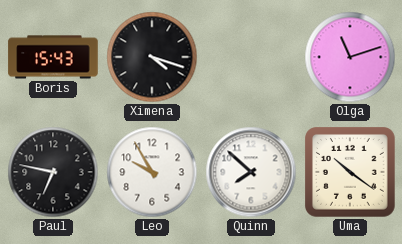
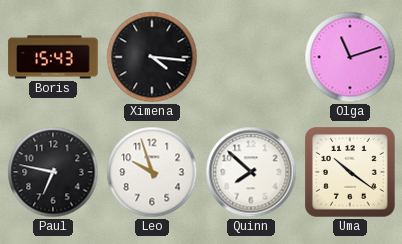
Ximena: 4:18 -> 4:16 (152, 57)
Leo: 9:55 -> 9:57 (152, 172)
